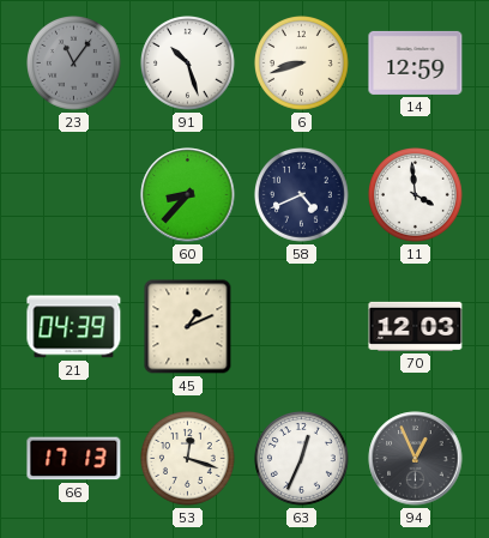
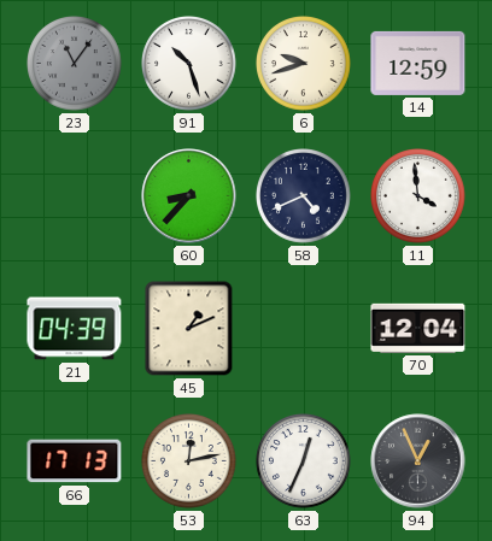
6: 8:42 -> 9:42 (304, 64)
70: 12:03 -> 12:04 (418, 328)
53: 12:18 -> 12:13 (189, 461)
